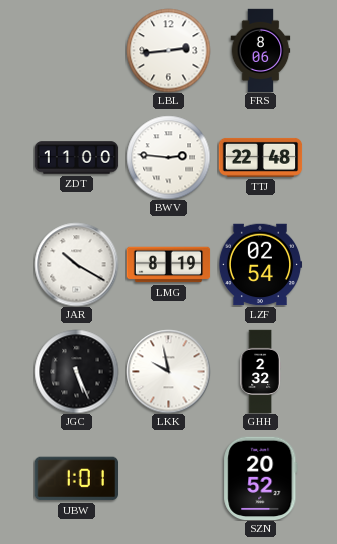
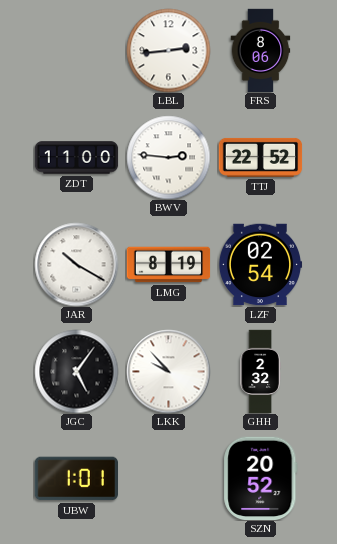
TTJ: 22:48 -> 22:52 (260, 157)
JGC: 5:26 -> 5:06 (76, 371)
LKK: 9:58 -> 9:53 (168, 371)
